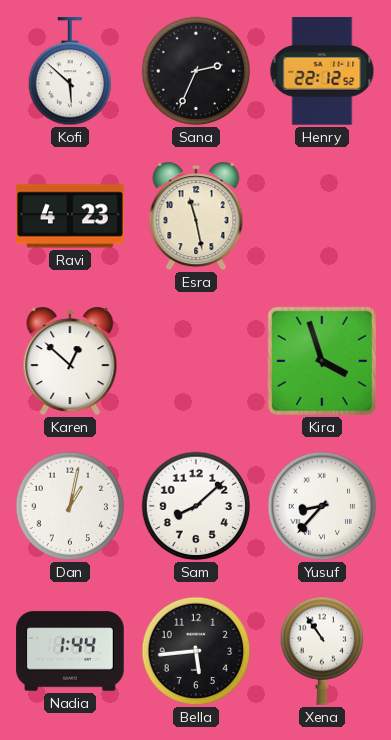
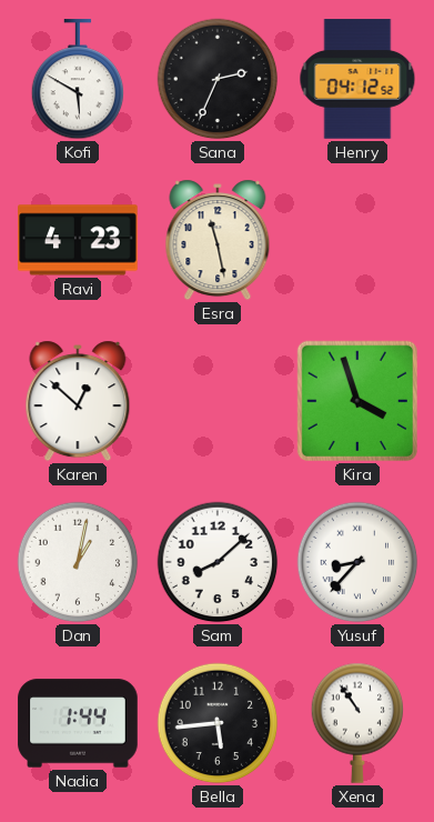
Kofi: 5:52 -> 5:50 (78, 80)
Henry: 22:12 -> 04:12 (357, 79)
